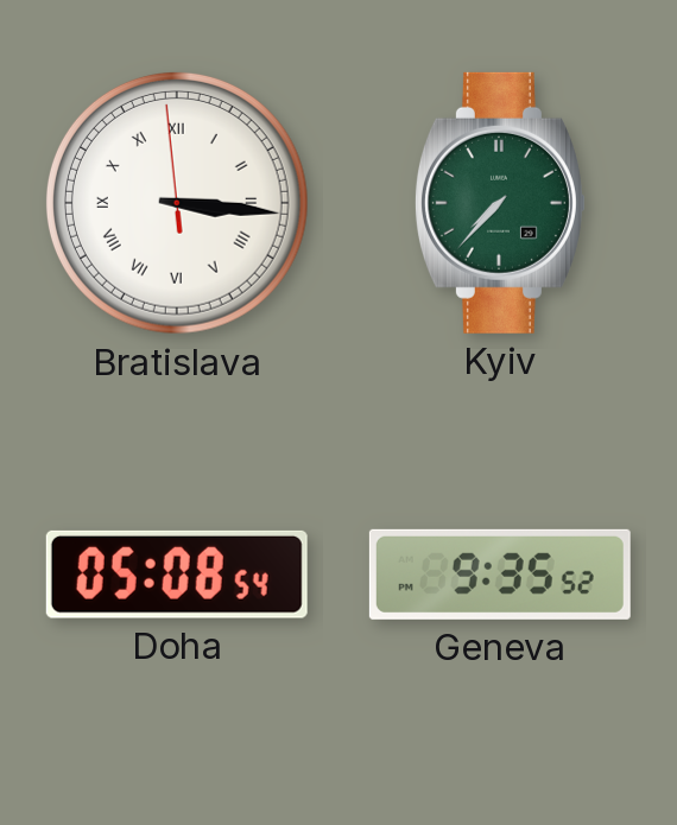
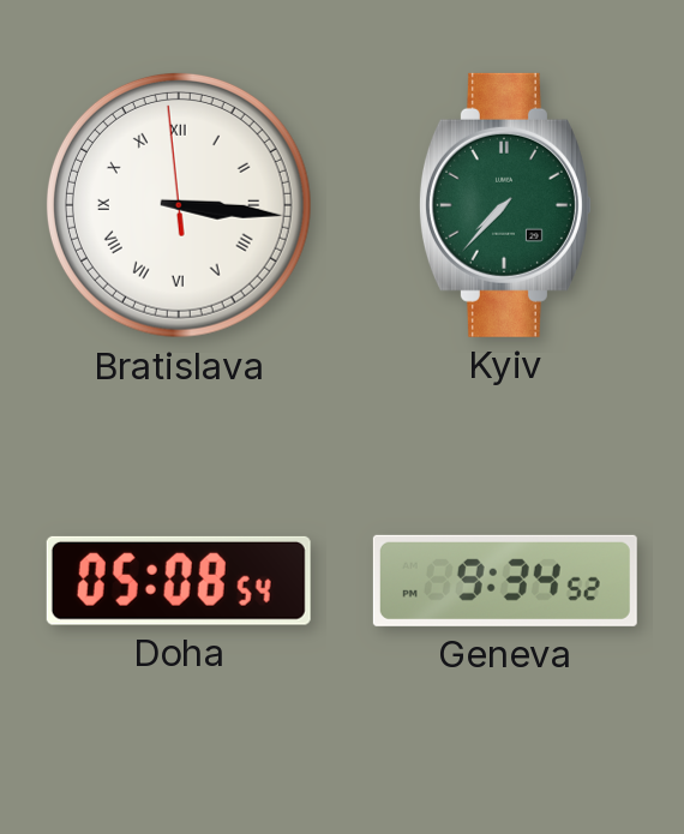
Geneva: 9:35 -> 9:34 (505, 581)
